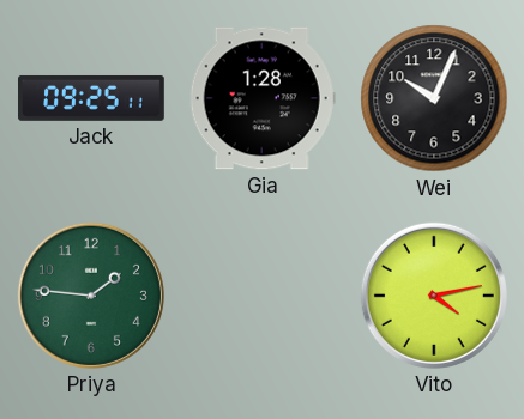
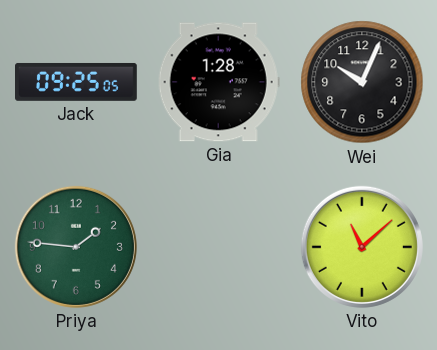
Jack: 09:25:11 -> 09:25:05 (77, 82)
Vito: 4:13 -> 11:08 (362, 247)
